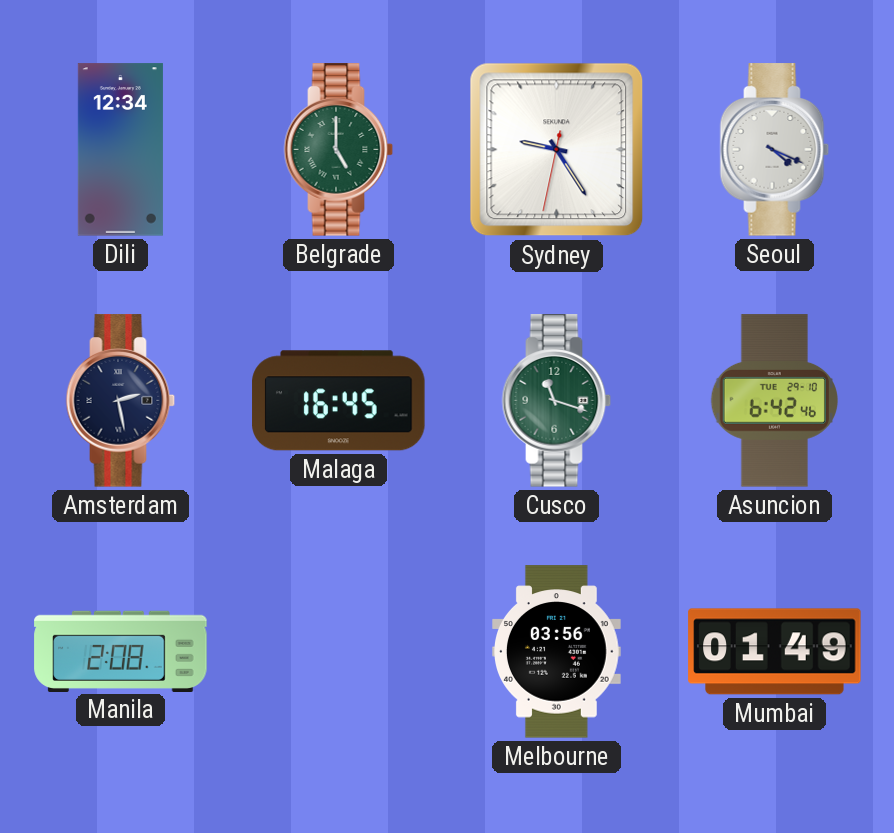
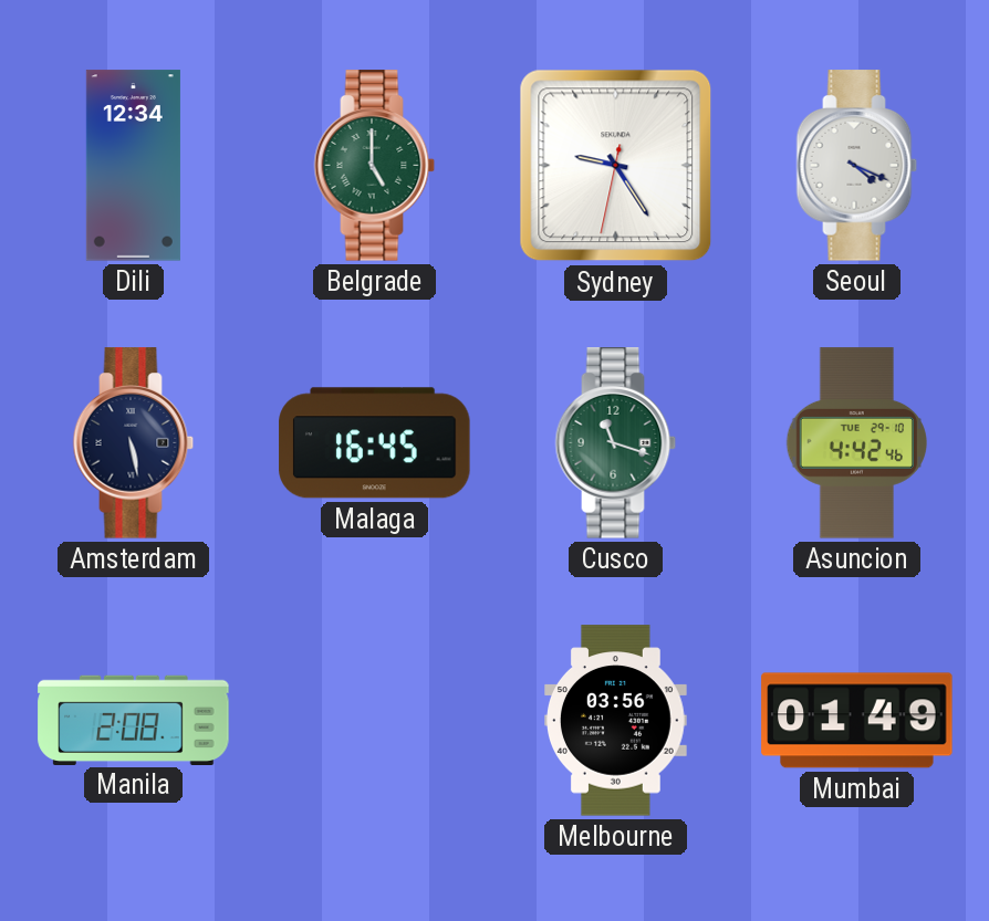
Amsterdam: 2:28 -> 5:28 (134, 443)
Asuncion: 6:42 -> 4:42 (856, 443)
